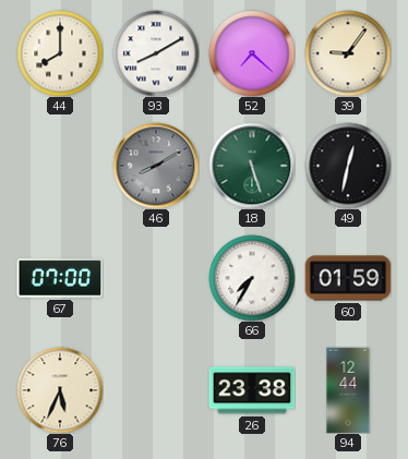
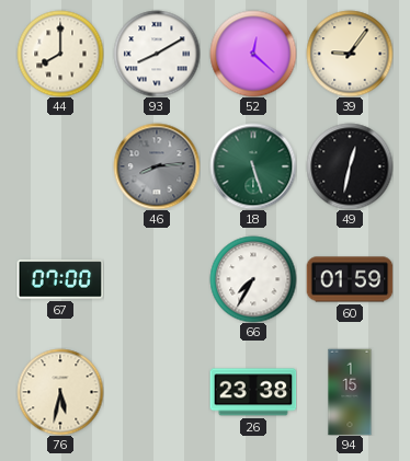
52: 7:22 -> 12:22 (253, 54)
46: 8:10 -> 8:14 (157, 166)
76: 5:34 -> 5:32 (60, 392)
94: 12:44 -> 1:15 (350, 392)
